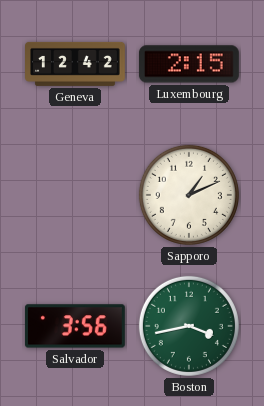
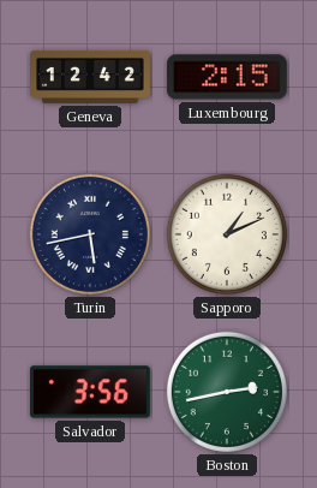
Turin: none -> 5:43 (90, 234)
Boston: 3:43 -> 2:43 (227, 392)
